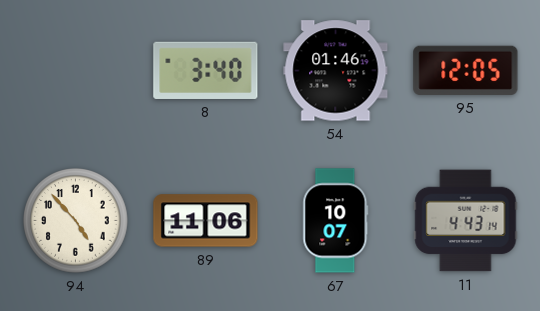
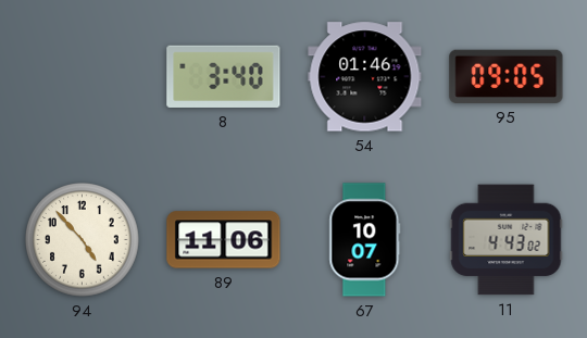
95: 12:05 -> 09:05 (507, 76)
11: 4:43:14 -> 4:43:02 (507, 240)
